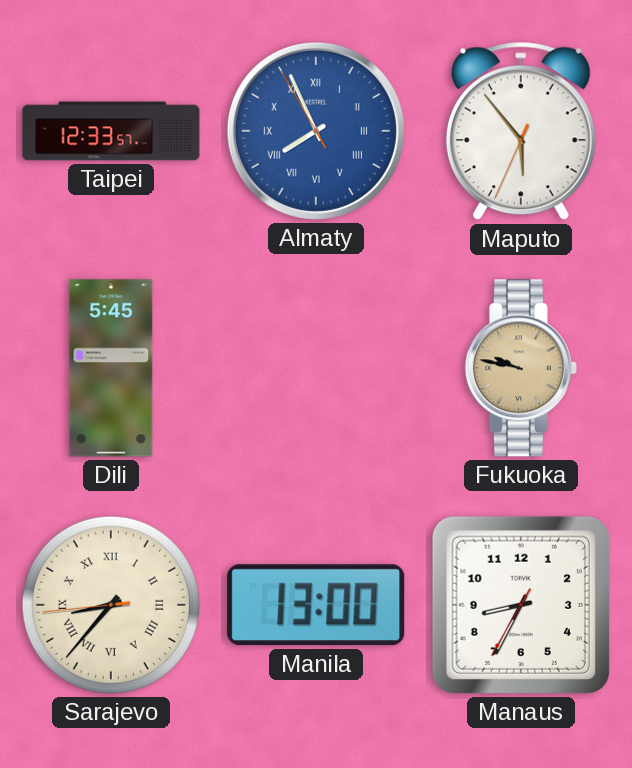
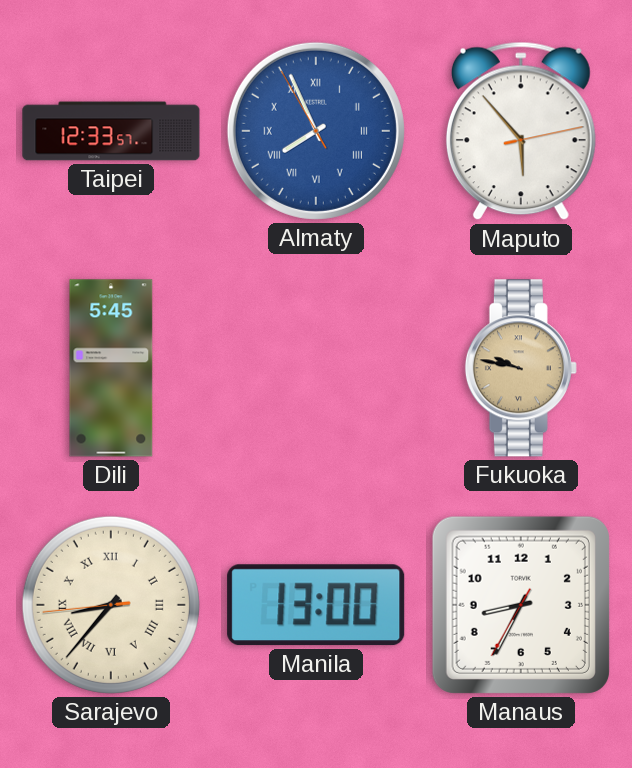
Maputo: 5:53:34 -> 5:53:13 (521, 131)
